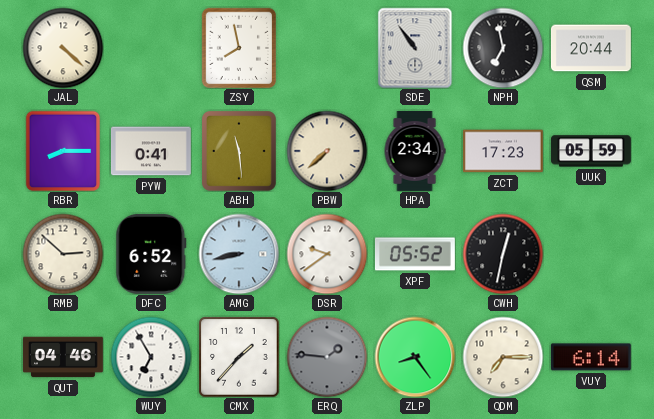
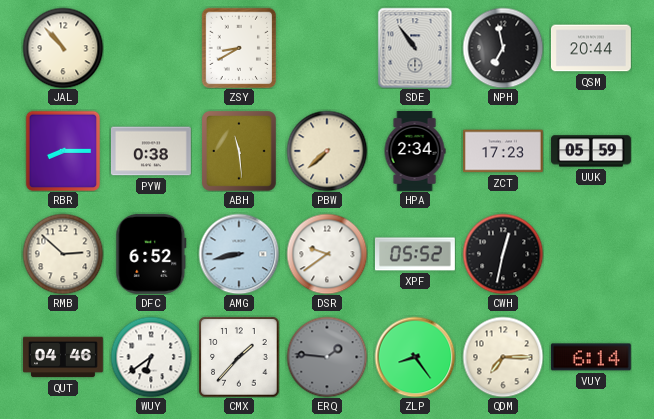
JAL: 4:22 -> 10:53 (63, 48)
ZSY: 7:58 -> 8:40 (239, 48)
PYW: 0:41 -> 0:38 (151, 151)
WUY: 6:55 -> 6:39 (151, 357)
